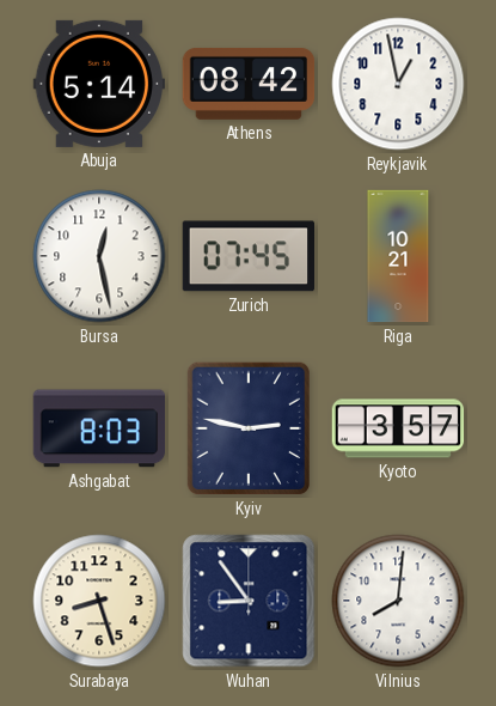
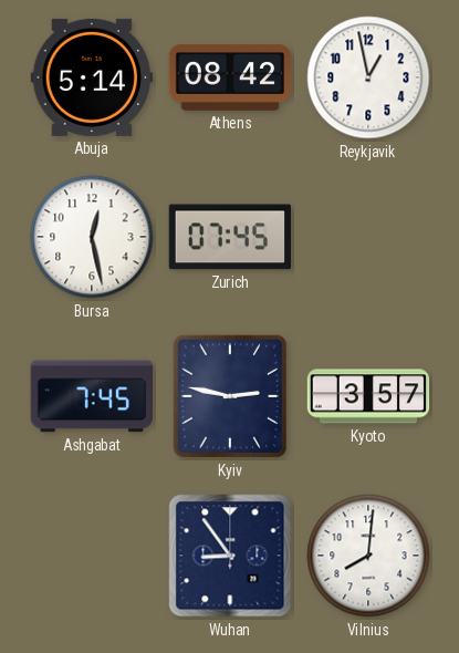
Riga: 10:21 -> none (398, 256)
Ashgabat: 8:03 -> 7:45 (92, 396)
Surabaya: 8:27 -> none (99, 601)
